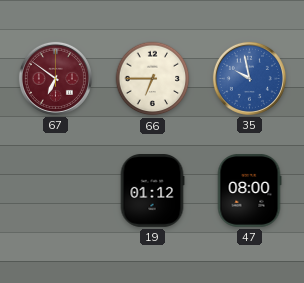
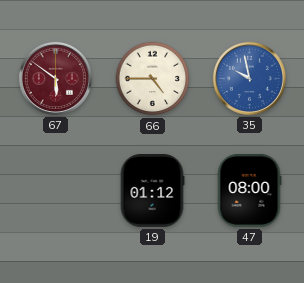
67: 6:51 -> 5:51 (55, 78)
66: 6:45 -> 4:45 (153, 79)
